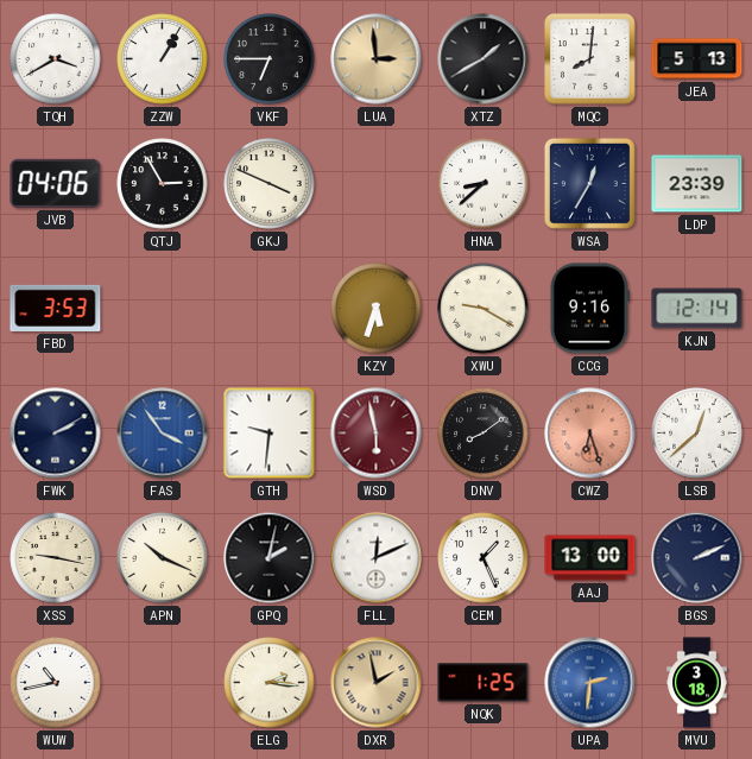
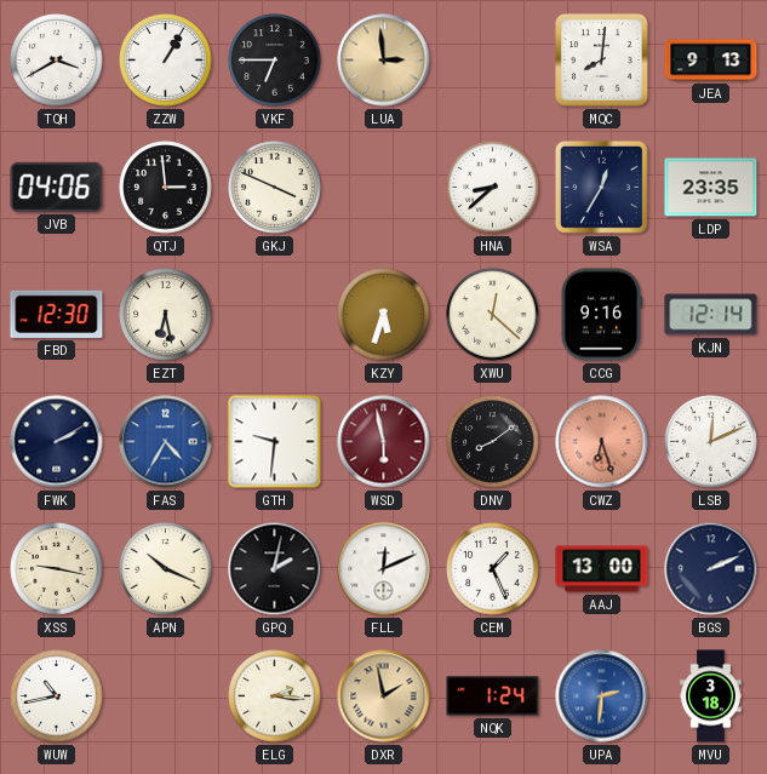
XTZ: 1:40 -> none (484, 59)
JEA: 5:13 -> 9:13 (711, 61)
QTJ: 2:55 -> 2:59 (166, 188)
LDP: 23:39 -> 23:35 (711, 188)
FBD: 3:53 -> 12:30 (57, 314)
EZT: none -> 6:28 (166, 315)
XWU: 9:20 -> 12:22 (493, 315)
FAS: 3:54 -> 4:35 (166, 442)
LSB: 12:38 -> 12:11 (711, 442)
NQK: 1:25 -> 1:24 (493, 696)
